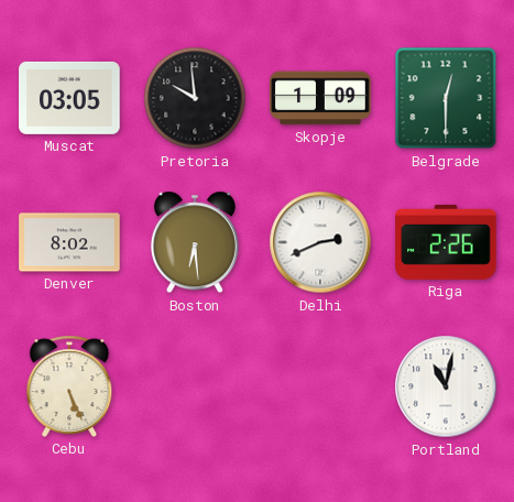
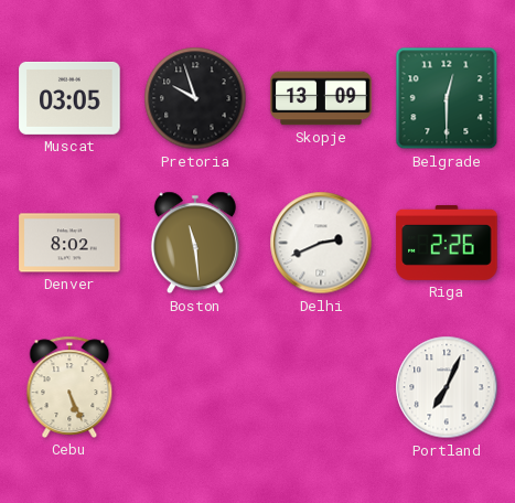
Pretoria: 9:59 -> 9:57 (195, 98)
Skopje: 1:09 -> 13:09 (321, 98)
Boston: 6:29 -> 11:29 (195, 243)
Portland: 11:02 -> 7:04 (447, 387)
